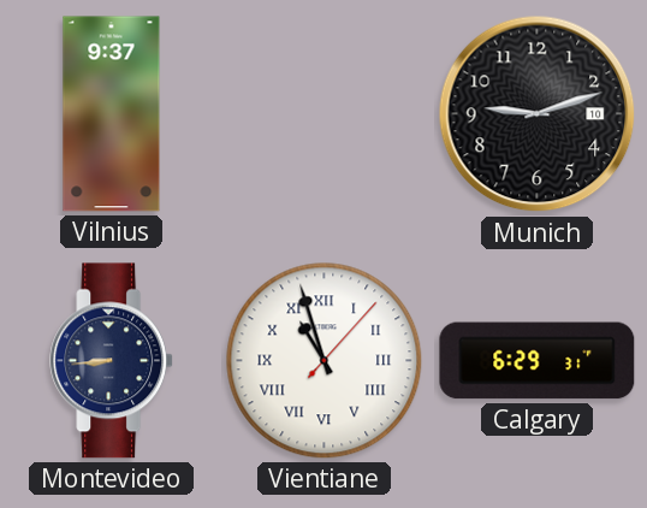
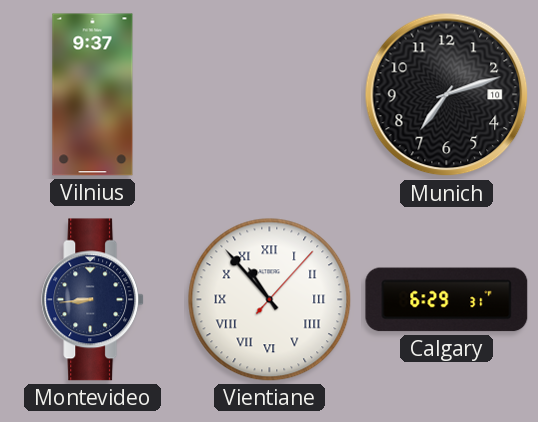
Munich: 9:12 -> 7:12 (447, 95)
Vientiane: 10:57 -> 10:53 (270, 300)
